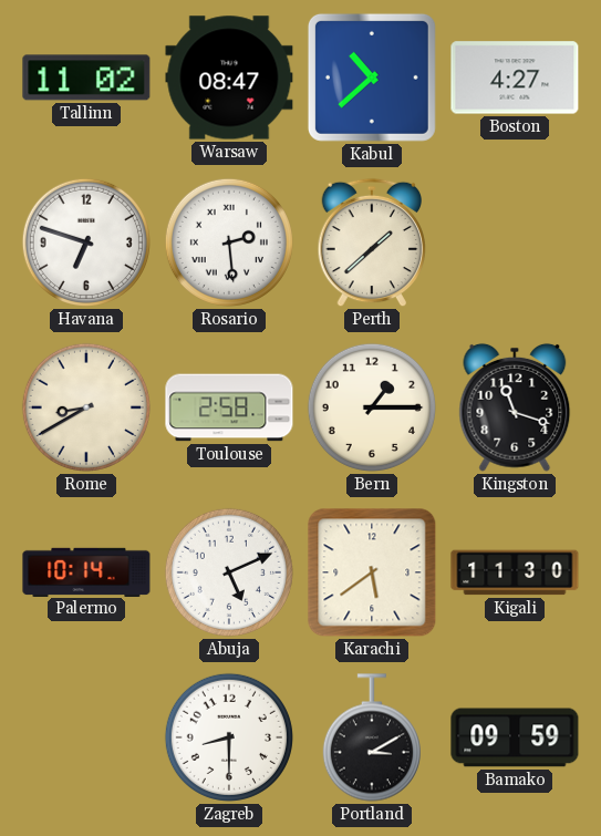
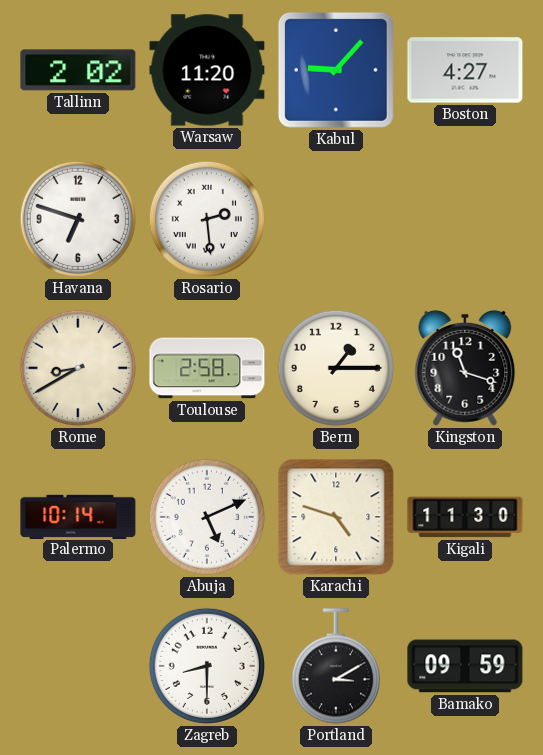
Tallinn: 11:02 -> 2:02 (78, 70)
Warsaw: 08:47 -> 11:20 (207, 70)
Kabul: 10:38 -> 9:07 (336, 70)
Perth: 1:38 -> none (372, 242)
Karachi: 5:39 -> 4:48 (336, 517)
